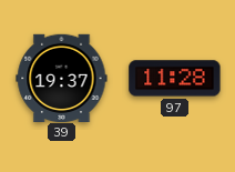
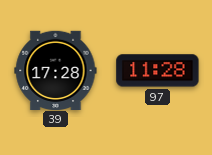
39: 19:37 -> 17:28 (56, 70)
